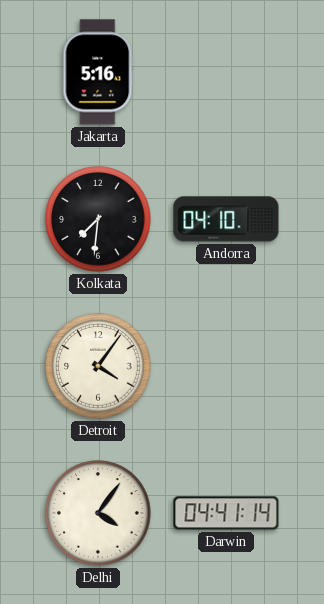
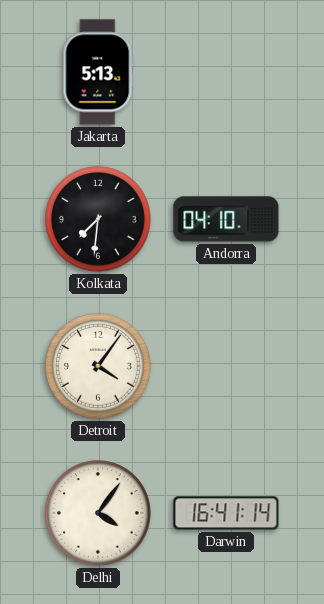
Jakarta: 5:16 -> 5:13 (98, 72)
Darwin: 04:41 -> 16:41 (226, 513)
